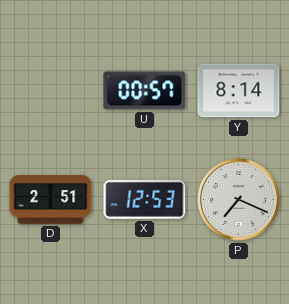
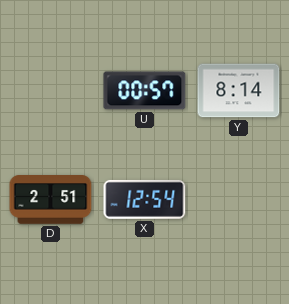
X: 12:53 -> 12:54 (145, 199)
P: 7:19 -> none (239, 200)
